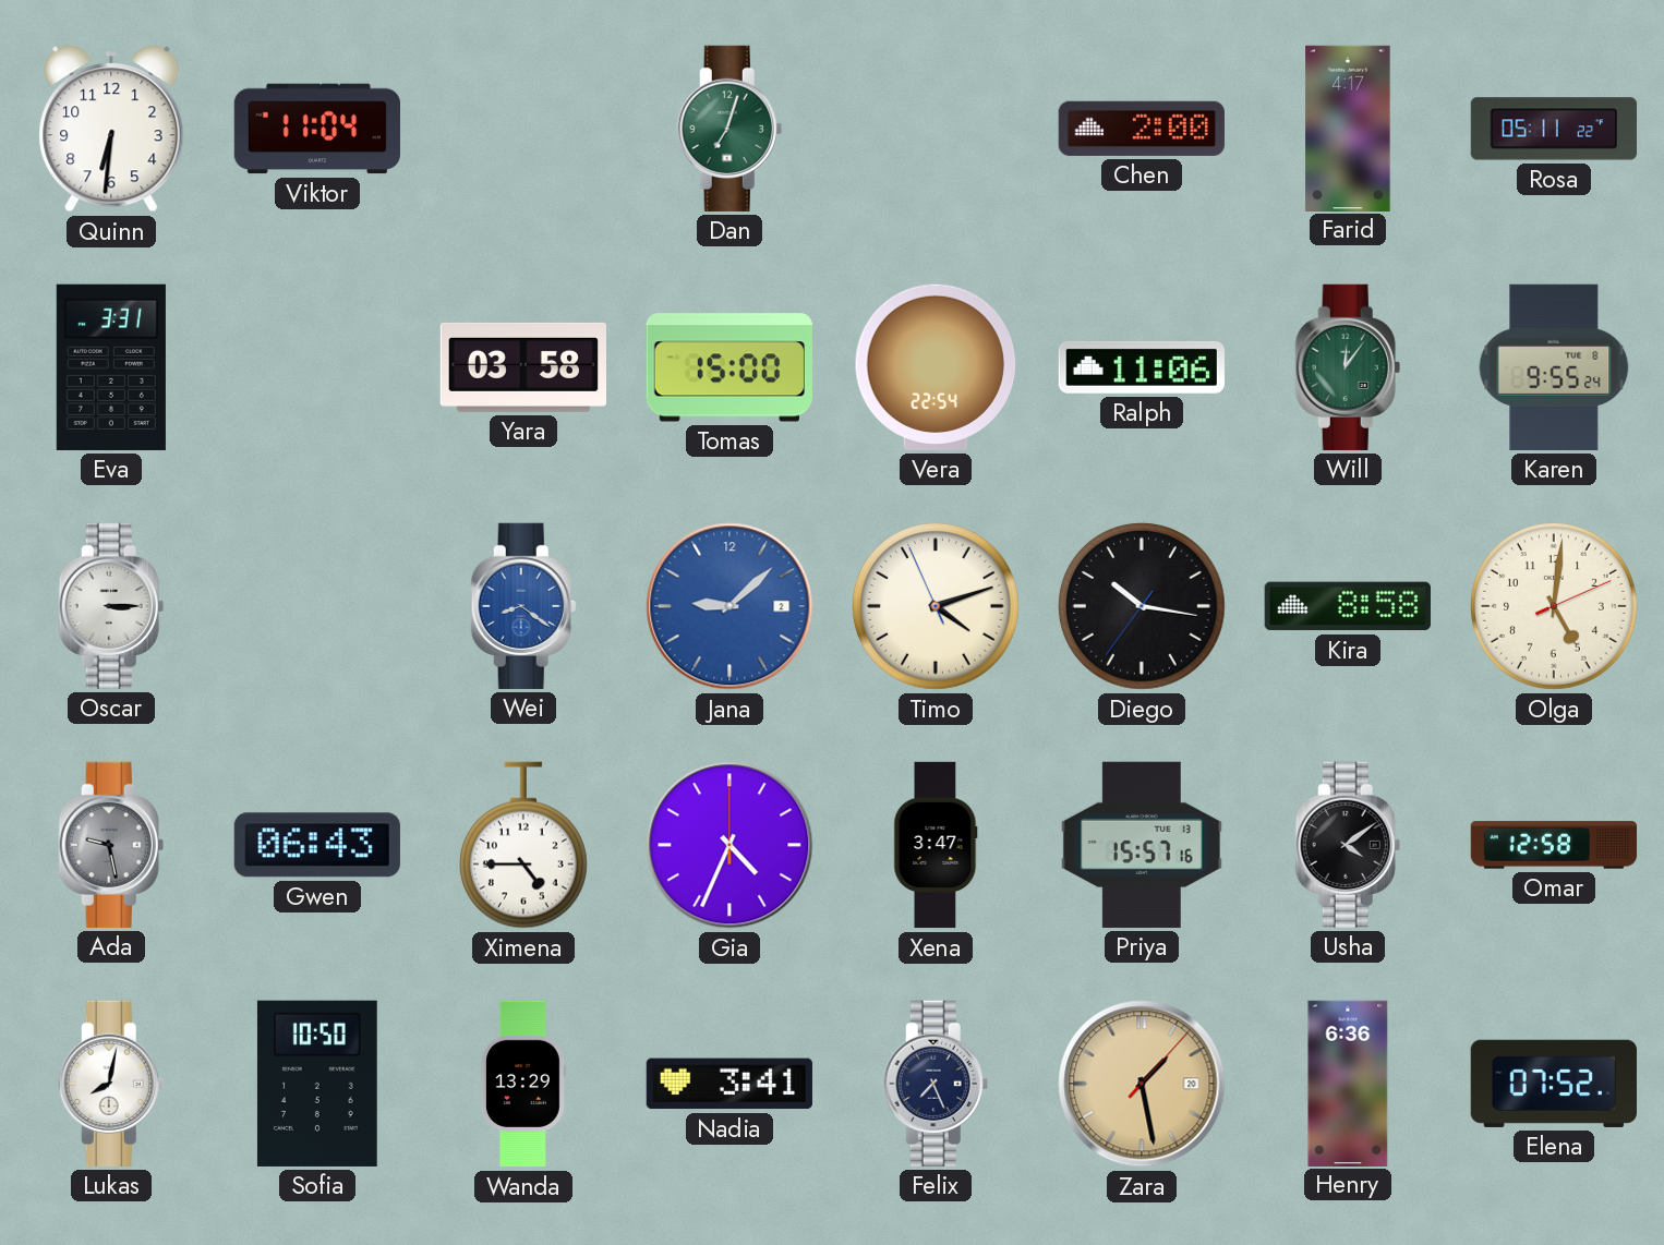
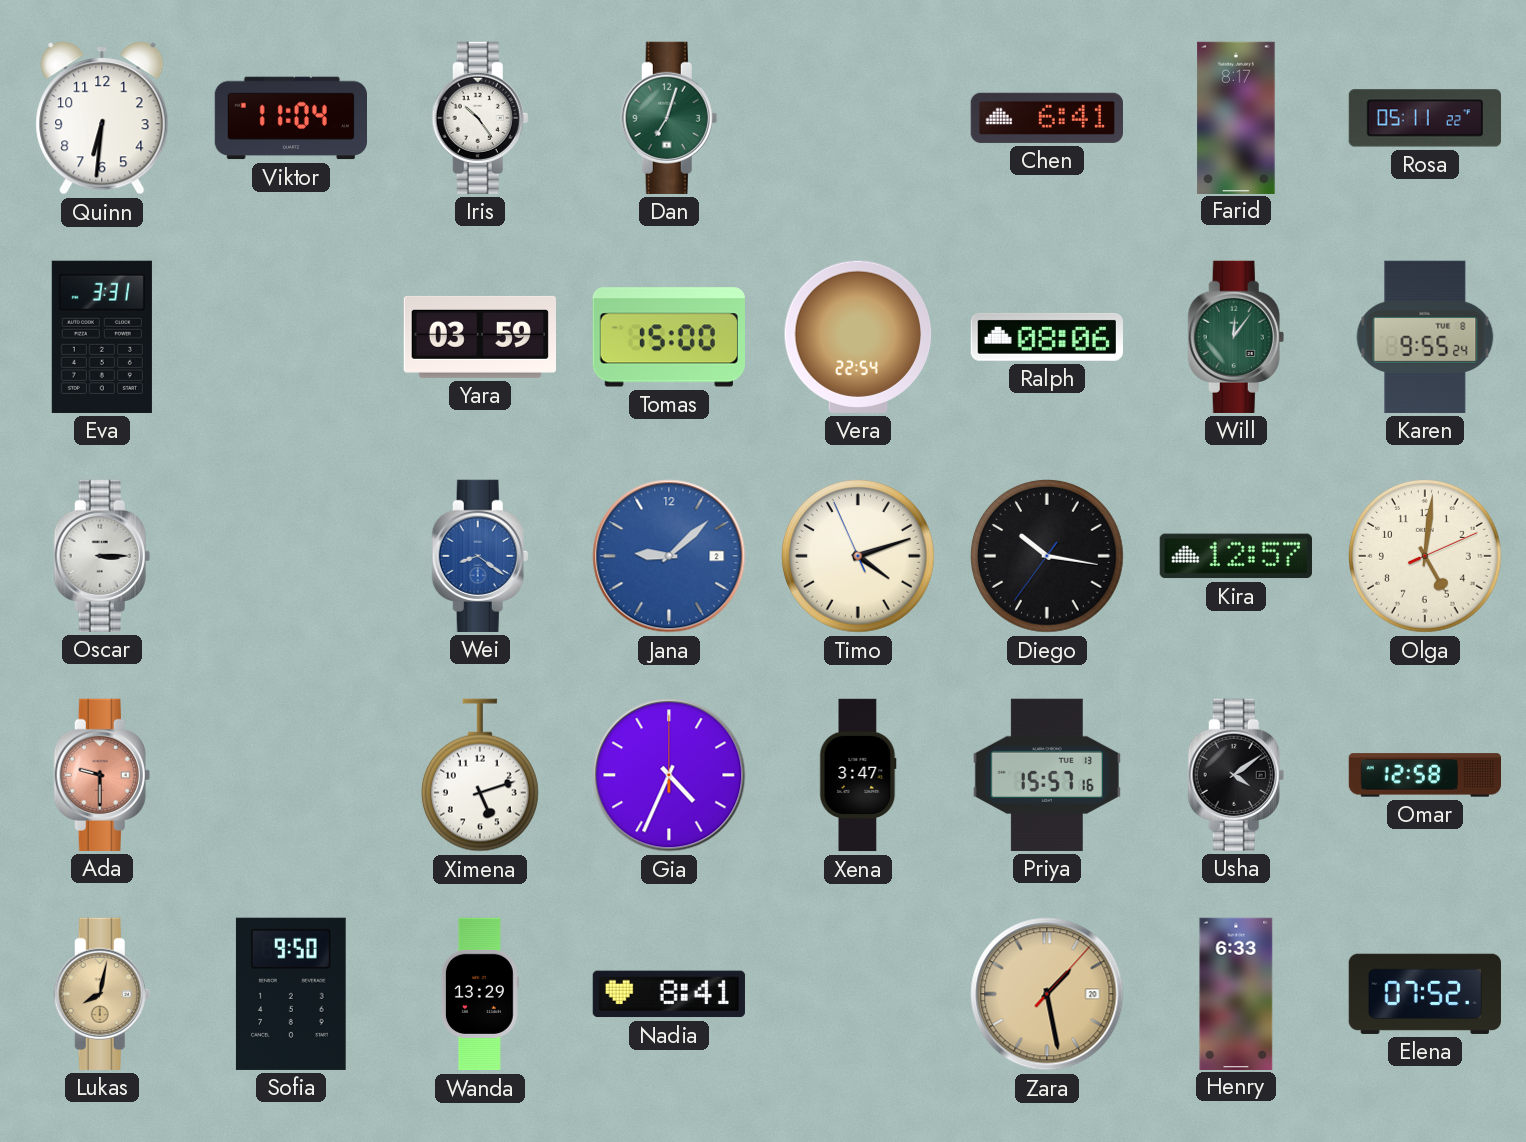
Iris: none -> 10:24 (480, 118)
Chen: 2:00 -> 6:41 (1047, 118)
Farid: 4:17 -> 8:17 (1236, 117)
Yara: 03:58 -> 03:59 (479, 337)
Ralph: 11:06 -> 08:06 (1047, 337)
Kira: 8:58 -> 12:57 (1236, 556)
Ada: 9:28 -> 9:30 (102, 775)
Ada dial: grey -> salmon (102, 775)
Gwen: 06:43 -> none (317, 845)
Ximena: 4:45 -> 5:12 (480, 775)
Lukas dial: white -> champagne (102, 994)
Sofia: 10:50 -> 9:50 (291, 994)
Nadia: 3:41 -> 8:41 (669, 994)
Felix: 7:26 -> none (936, 1084)
Henry: 6:36 -> 6:33 (1236, 993)
